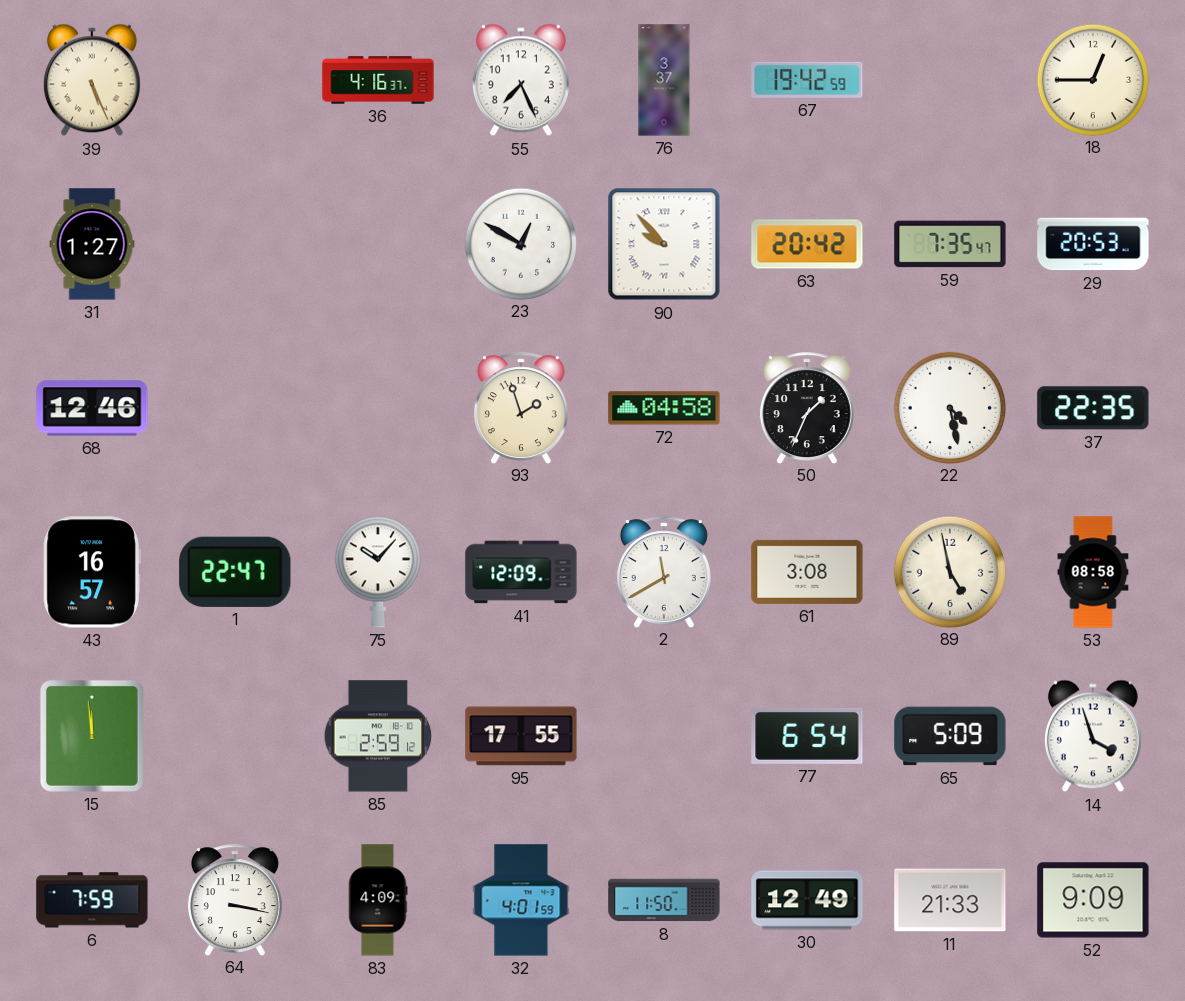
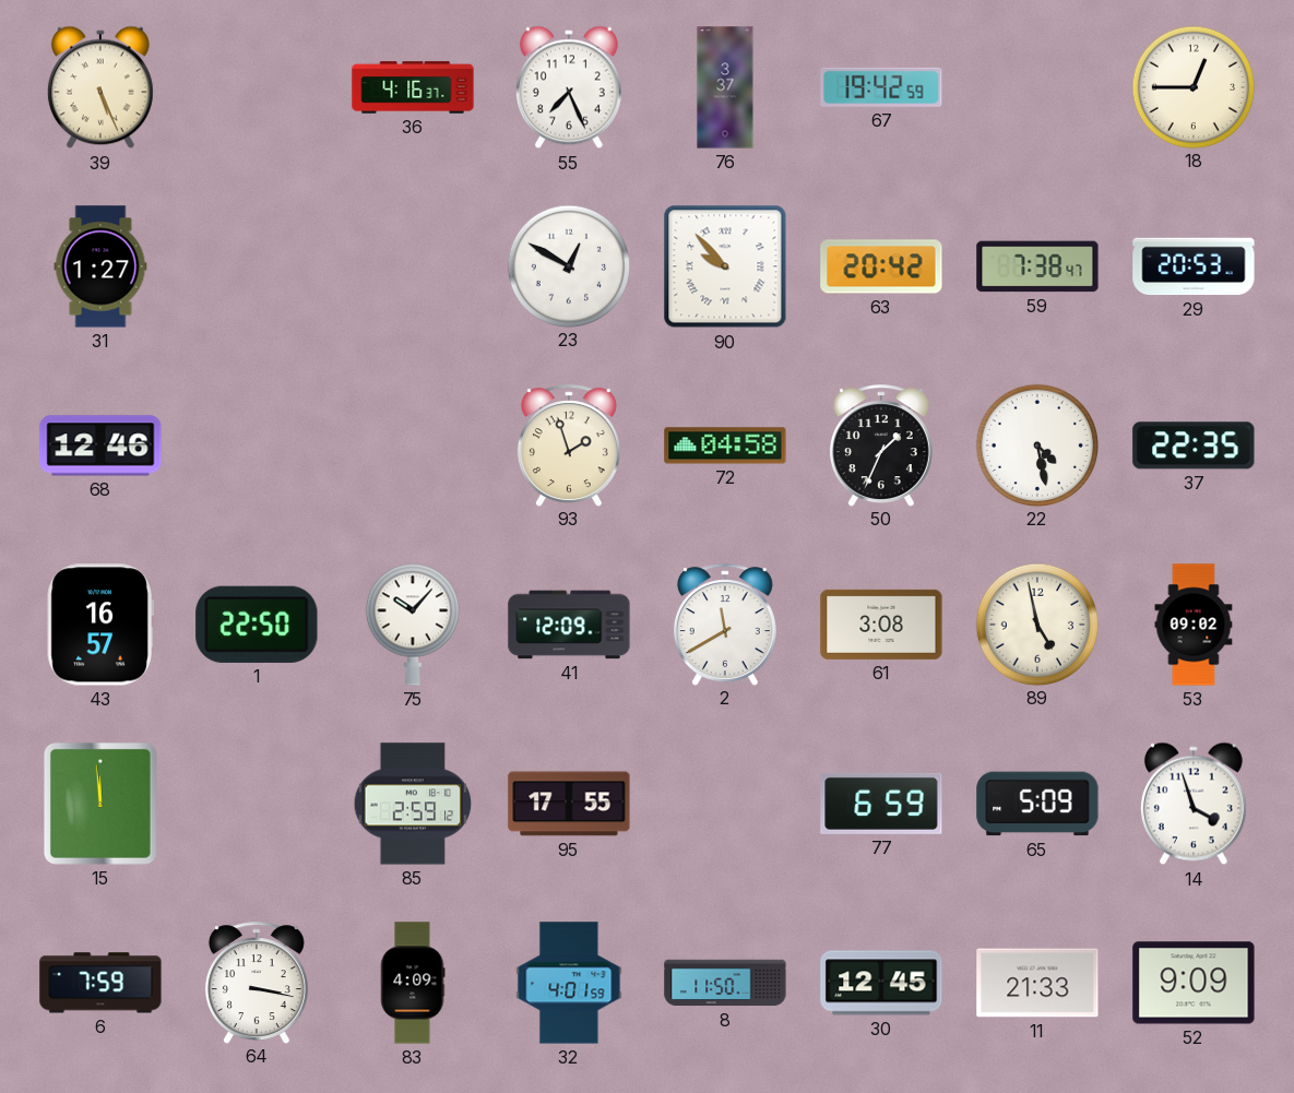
59: 7:35 -> 7:38 (1037, 266)
1: 22:47 -> 22:50 (257, 625)
53: 08:58 -> 09:02 (1194, 625)
77: 6:54 -> 6:59 (881, 804)
30: 12:49 -> 12:45 (881, 983)
